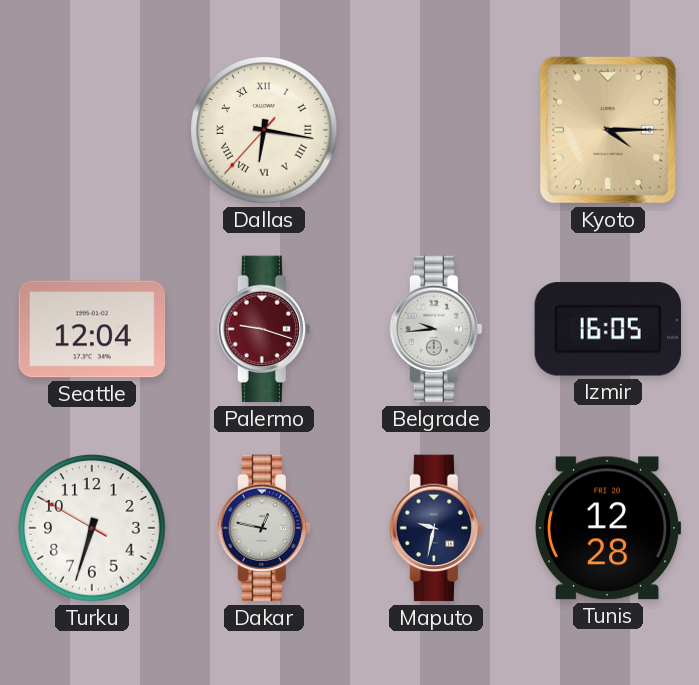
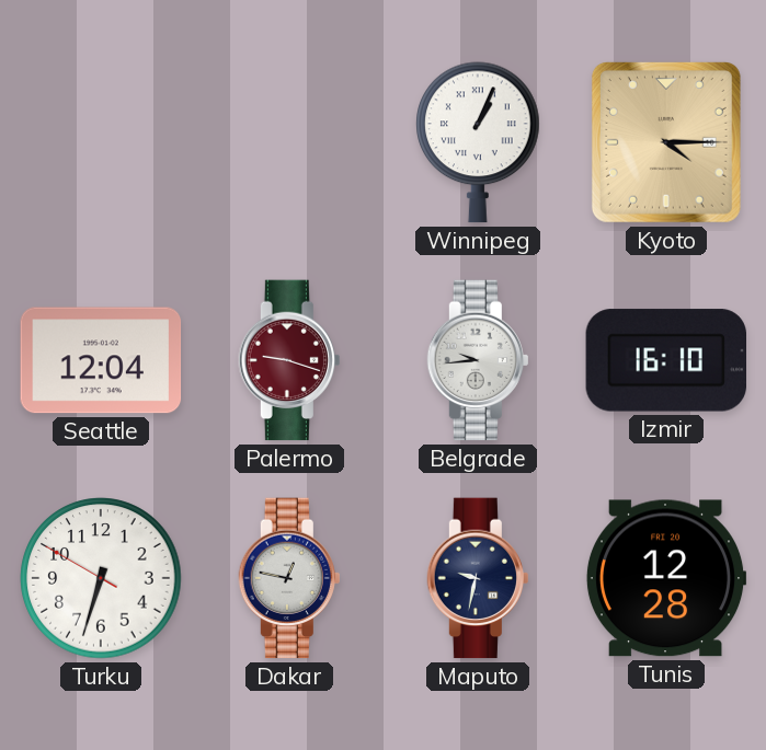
Dallas: 6:16 -> none (264, 130)
Winnipeg: none -> 1:04 (478, 142)
Izmir: 16:05 -> 16:10 (665, 360)
